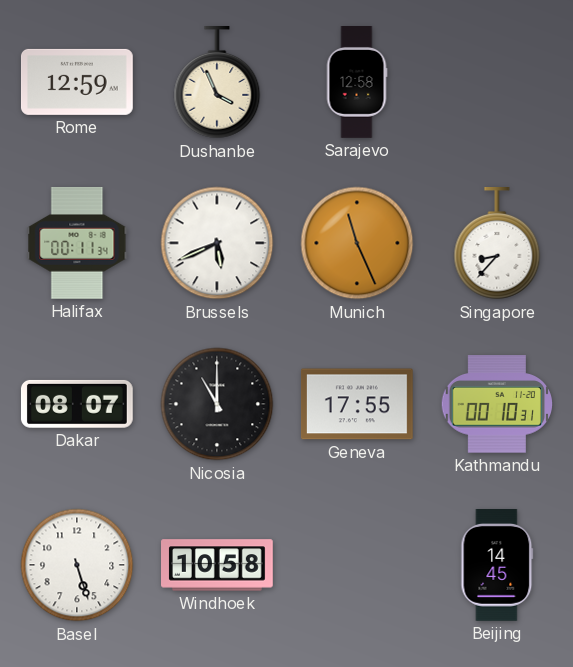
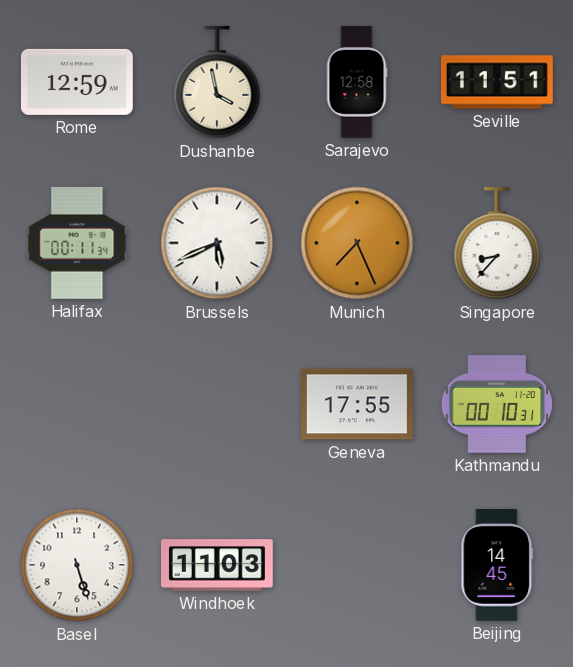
Dushanbe: 3:56 -> 3:58 (217, 83)
Seville: none -> 11:51 (498, 82)
Munich: 11:26 -> 7:26 (357, 243)
Dakar: 08:07 -> none (77, 404)
Nicosia: 11:00 -> none (217, 404)
Windhoek: 10:58 -> 11:03 (218, 565)
